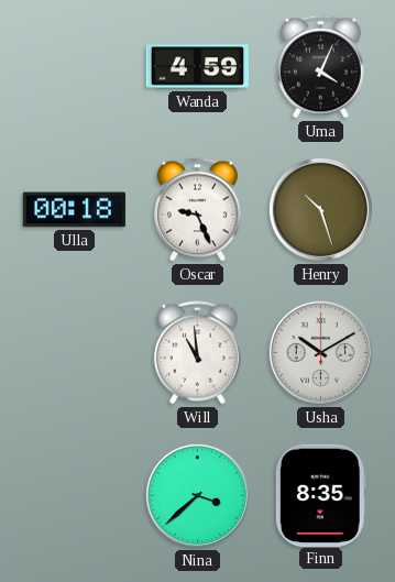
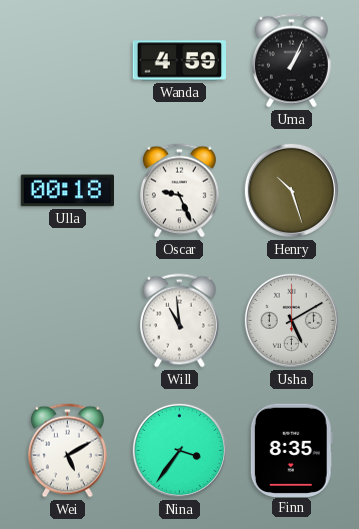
Uma: 4:04 -> 1:04 (291, 61)
Usha: 10:10 -> 5:10 (291, 320)
Wei: none -> 5:10 (67, 451)
Nina: 3:38 -> 3:36 (179, 450)
